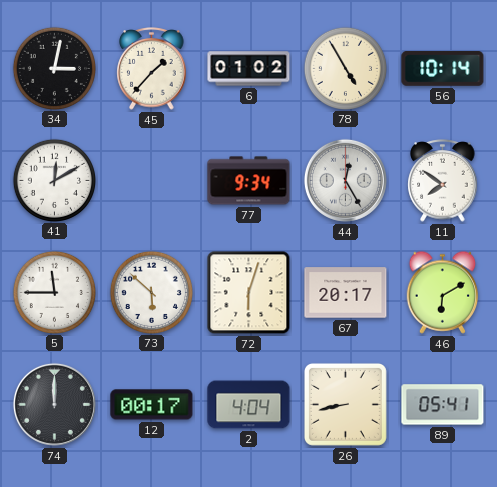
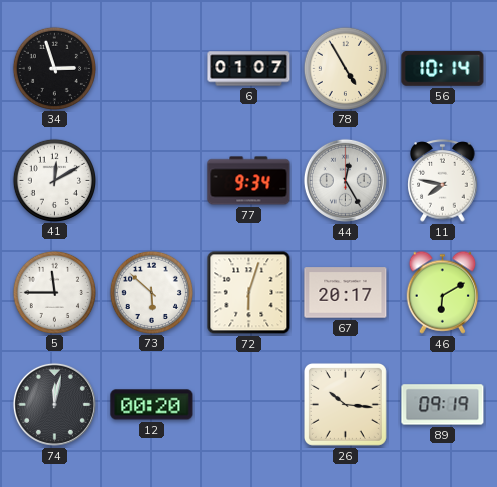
34: 3:02 -> 2:57 (54, 68)
45: 1:37 -> none (152, 69)
6: 01:02 -> 01:07 (249, 69)
11: 7:51 -> 7:47 (443, 181)
74: 12:00 -> 12:02 (54, 404)
12: 00:17 -> 00:20 (152, 405)
2: 4:04 -> none (249, 405)
26: 8:43 -> 10:16 (345, 404)
89: 05:41 -> 09:19 (443, 405)
